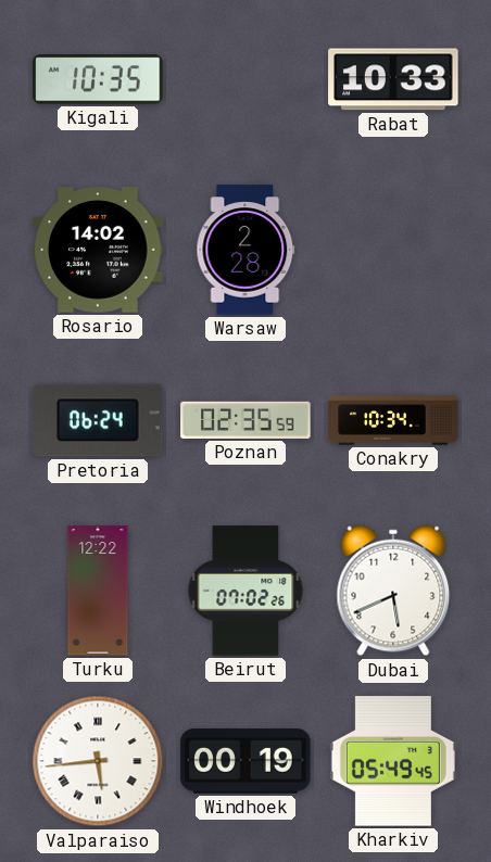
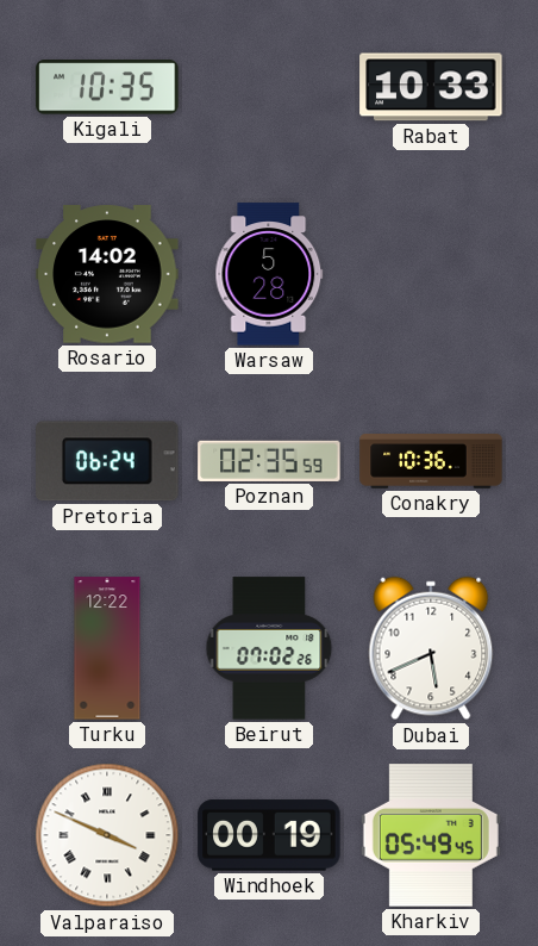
Warsaw: 2:28 -> 5:28 (269, 274)
Conakry: 10:34 -> 10:36 (431, 461)
Valparaiso: 5:44 -> 3:49 (107, 835)
